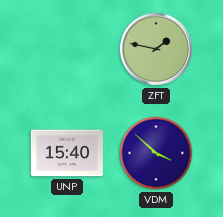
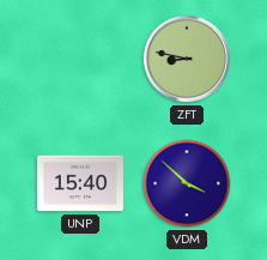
ZFT: 1:47 -> 8:47 (187, 59)
